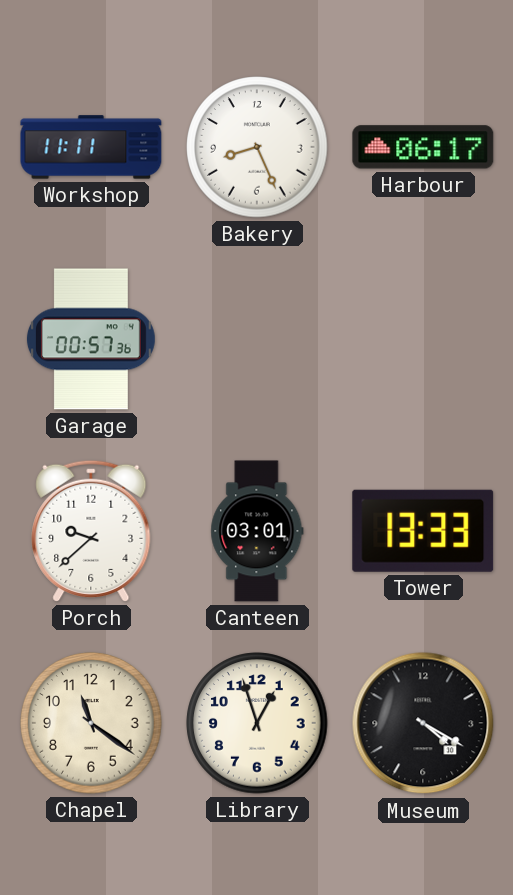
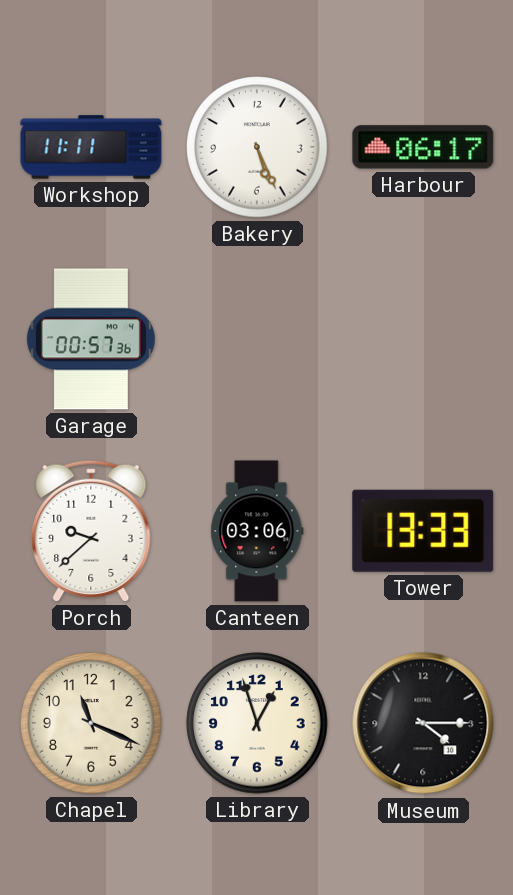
Bakery: 8:26 -> 5:26 (257, 147)
Canteen: 03:01 -> 03:06 (257, 531)
Chapel: 11:21 -> 11:19 (91, 723)
Museum: 4:20 -> 4:15 (423, 723)
